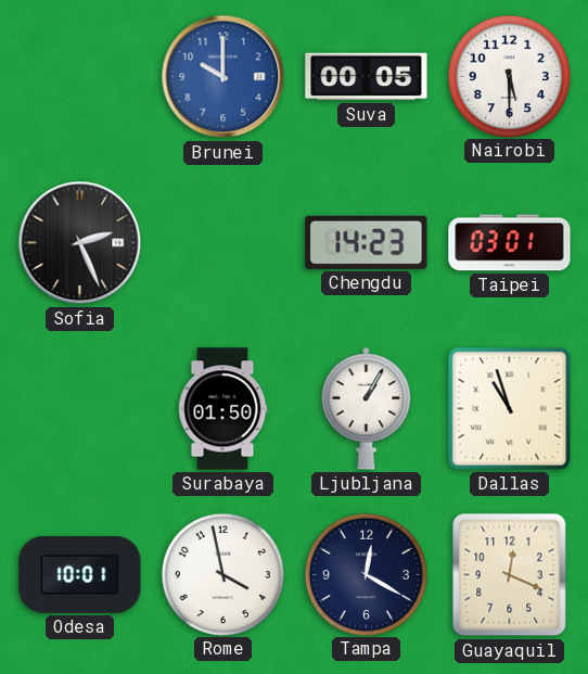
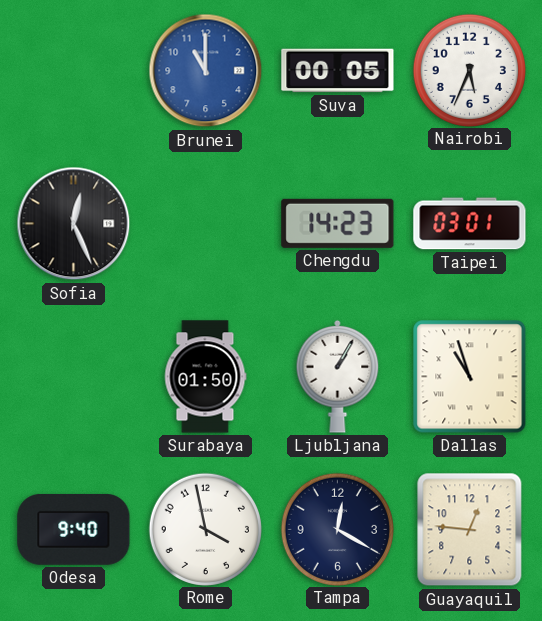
Brunei: 10:00 -> 11:00 (206, 71)
Nairobi: 5:30 -> 5:34 (469, 70)
Sofia: 2:26 -> 12:26 (74, 224)
Odesa: 10:01 -> 9:40 (74, 529)
Guayaquil: 12:19 -> 12:46 (470, 530)
